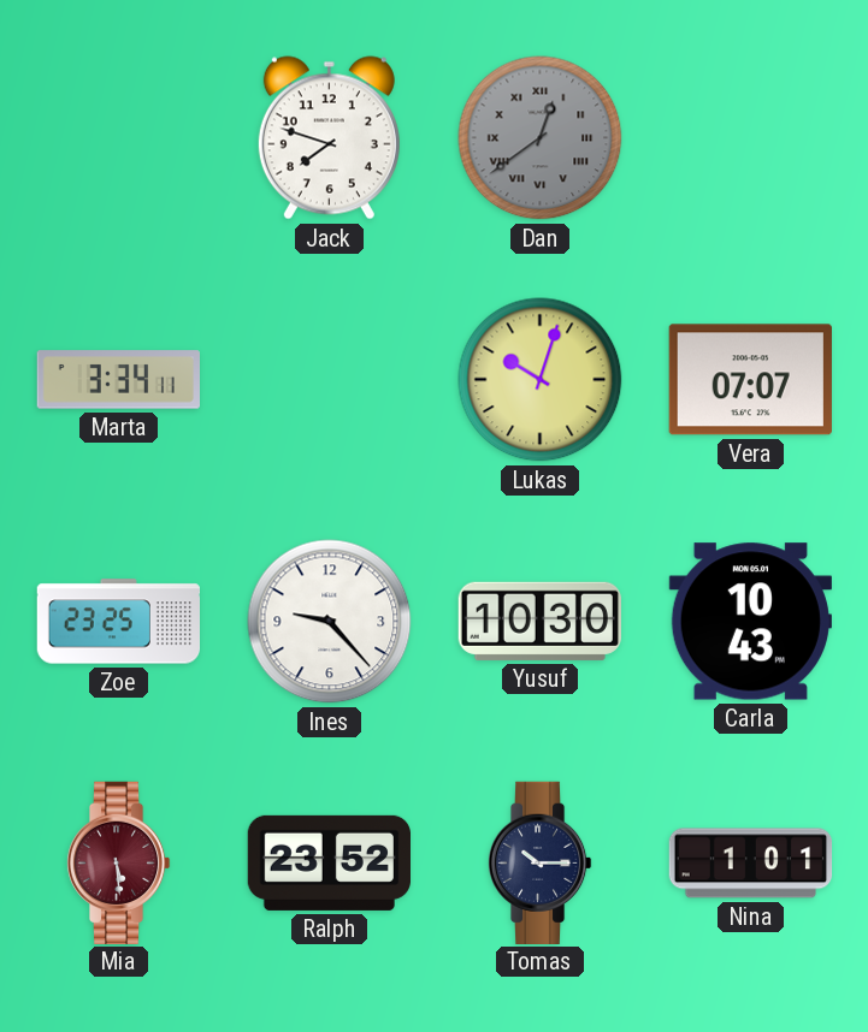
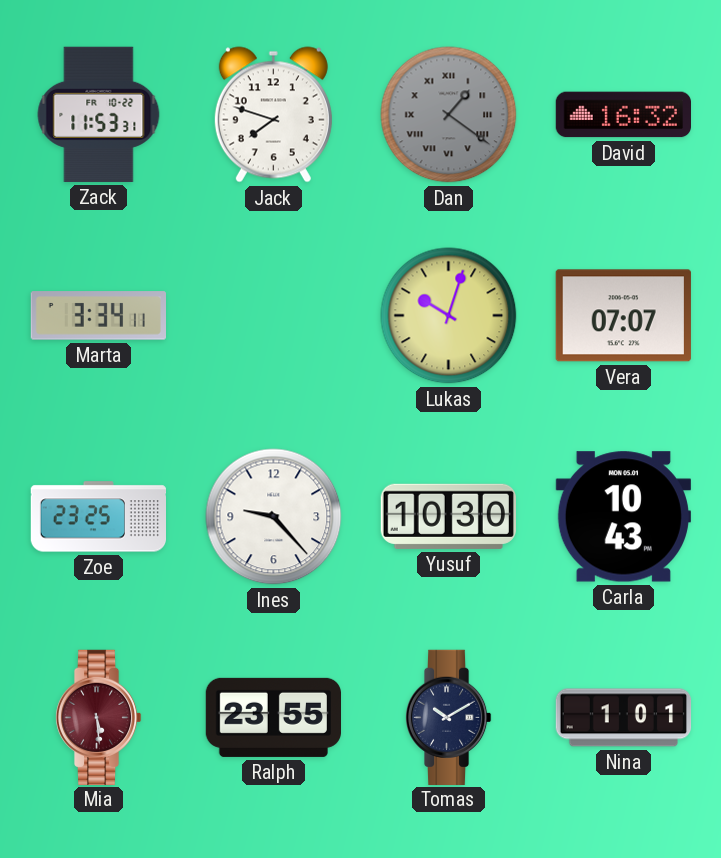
Zack: none -> 11:53 (99, 114)
Dan: 12:39 -> 1:21 (449, 115)
David: none -> 16:32 (623, 115)
Ralph: 23:52 -> 23:55 (273, 717)
Tomas: 10:15 -> 10:10 (448, 717)
